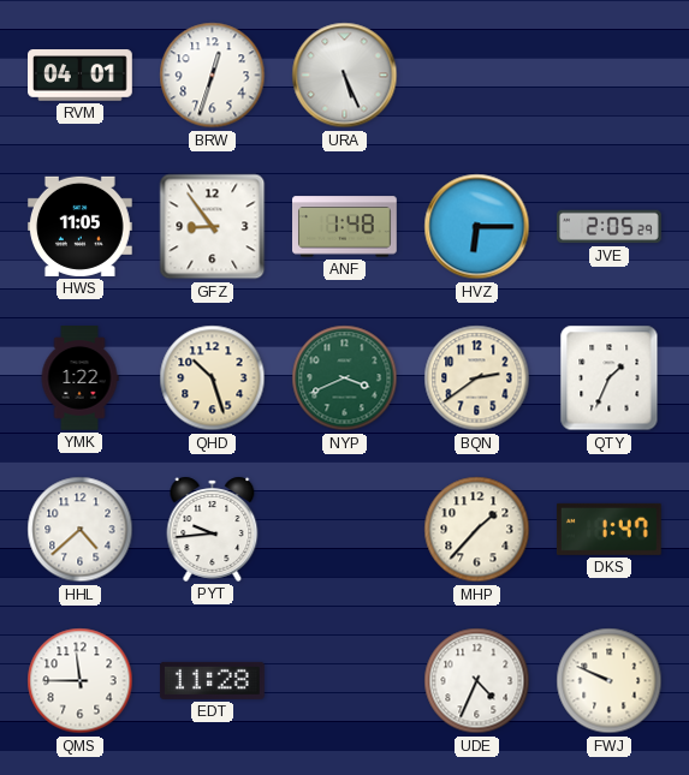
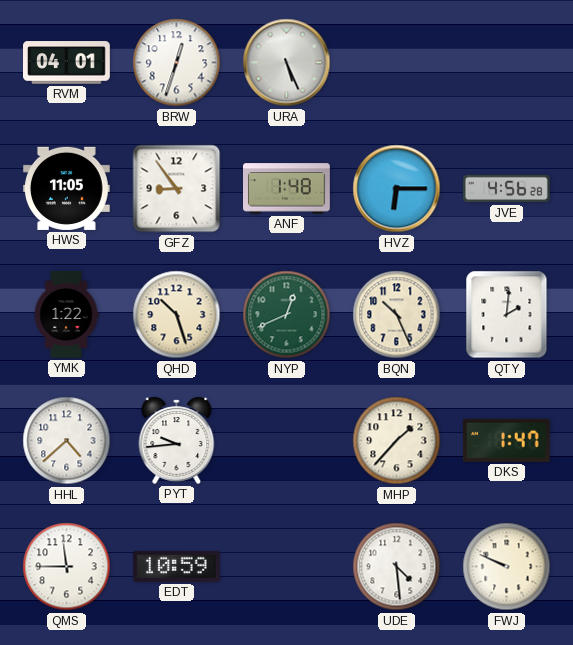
JVE: 2:05 -> 4:56 (507, 189)
NYP: 3:41 -> 12:41 (287, 315)
BQN: 2:39 -> 10:26 (397, 315)
QTY: 1:34 -> 2:01 (507, 315)
EDT: 11:28 -> 10:59 (176, 566)
UDE: 4:34 -> 4:29 (397, 567)
